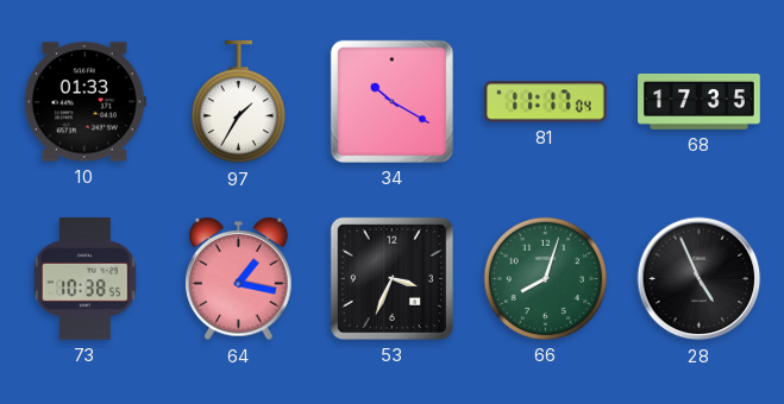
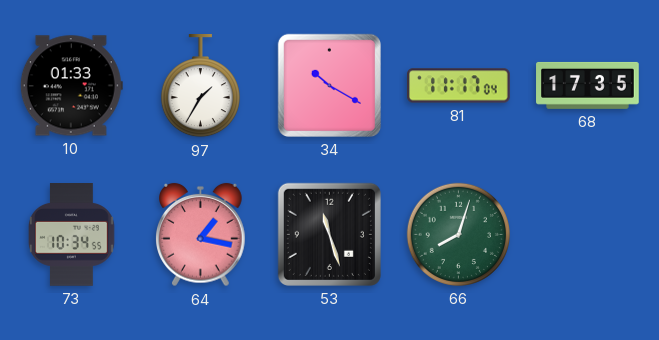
73: 10:38 -> 10:34 (72, 235)
53: 3:34 -> 11:27 (329, 234)
28: 4:56 -> none (700, 279)
